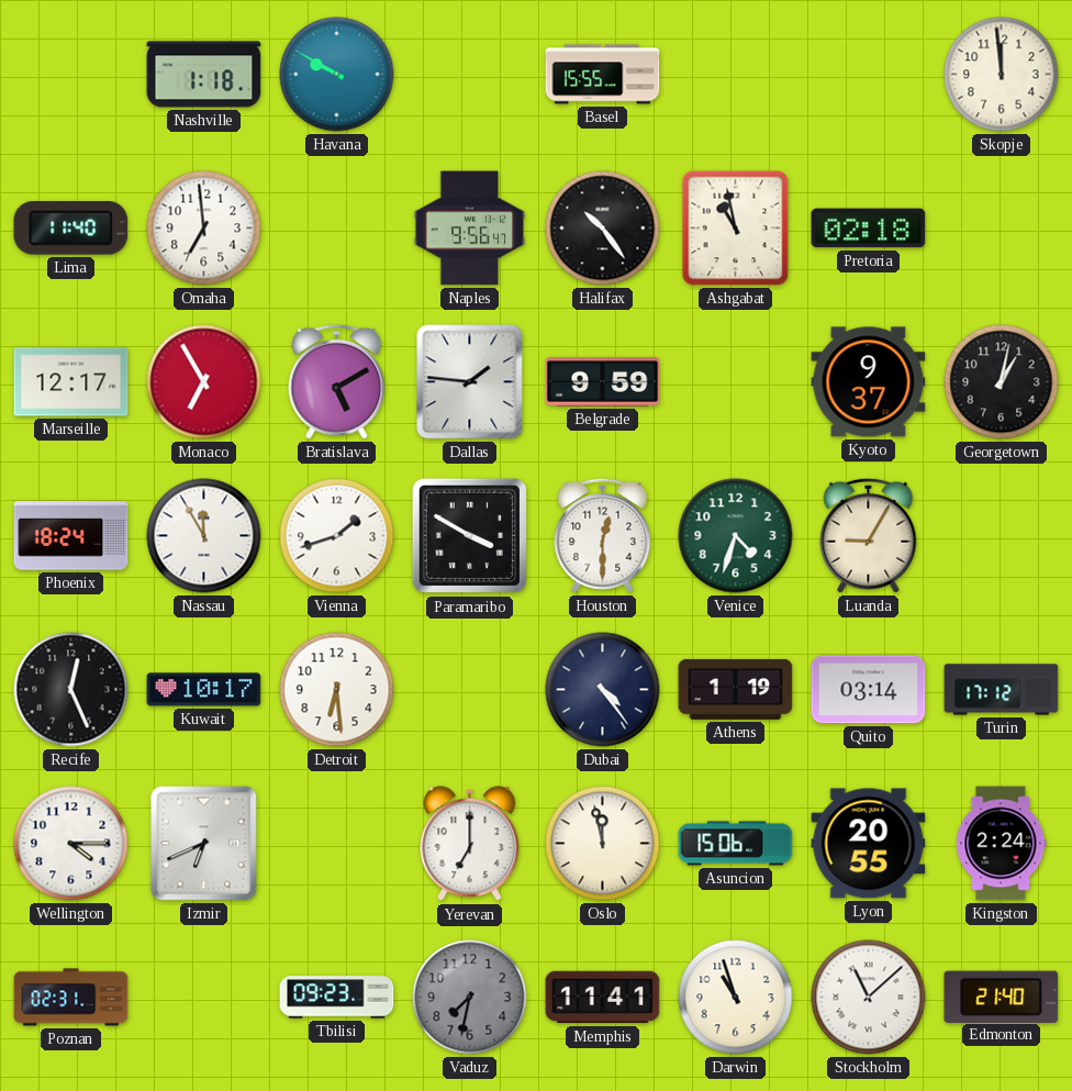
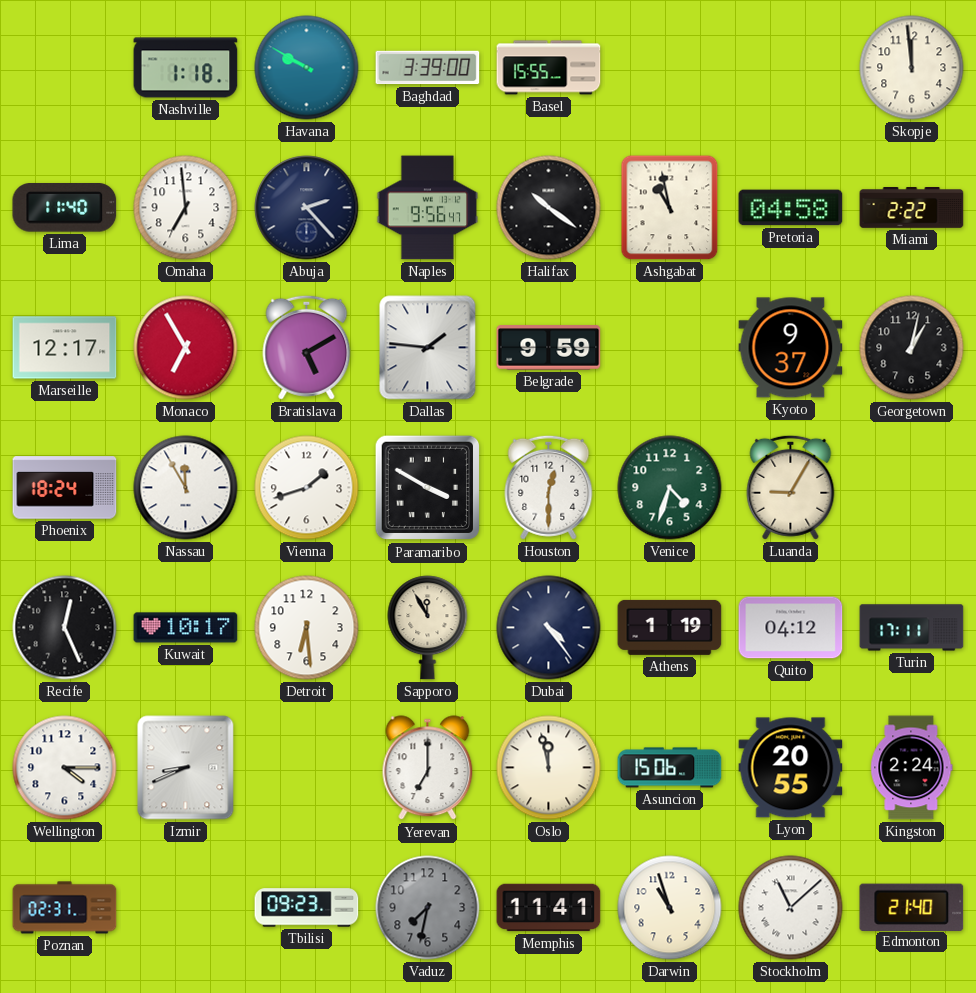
Baghdad: none -> 3:39 (428, 68)
Abuja: none -> 2:23 (307, 208)
Halifax: 10:24 -> 10:21 (549, 208)
Pretoria: 02:18 -> 04:58 (791, 208)
Miami: none -> 2:22 (912, 208)
Sapporo: none -> 11:55 (428, 628)
Quito: 03:14 -> 04:12 (791, 628)
Turin: 17:12 -> 17:11 (912, 628)
Izmir: 6:41 -> 8:41 (186, 768)
